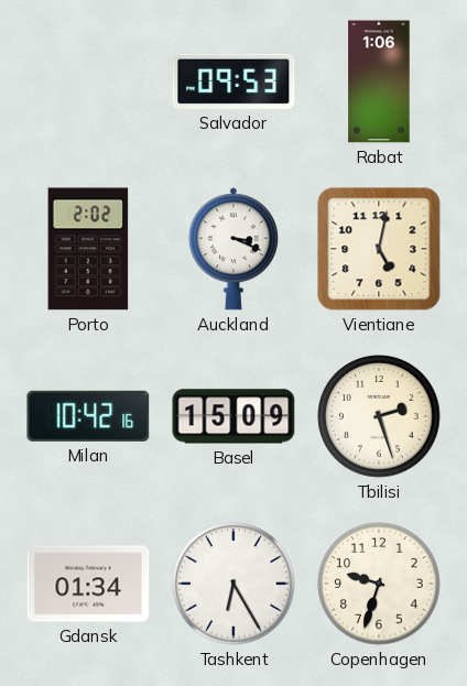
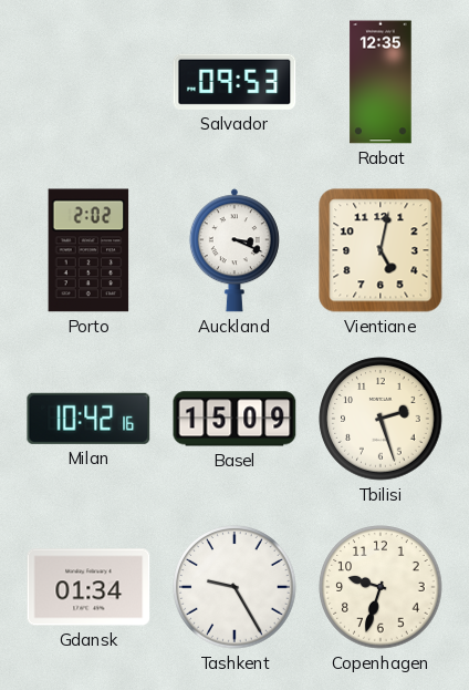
Rabat: 1:06 -> 12:35 (381, 82)
Tashkent: 6:25 -> 9:25 (234, 587)
